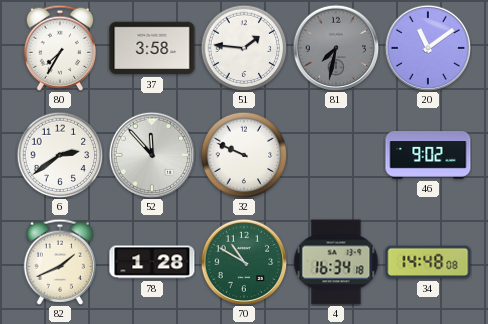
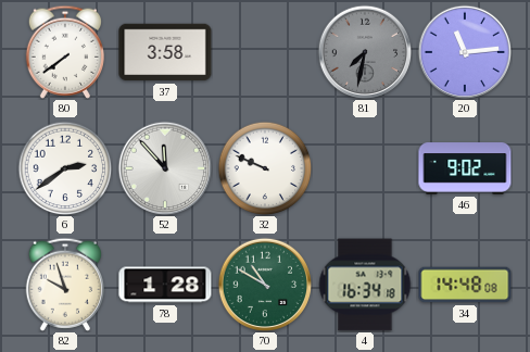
80: 7:35 -> 7:39 (64, 52)
51: 1:46 -> none (244, 48)
20: 11:09 -> 11:14 (465, 52)
82: 1:41 -> 9:57 (64, 285)
